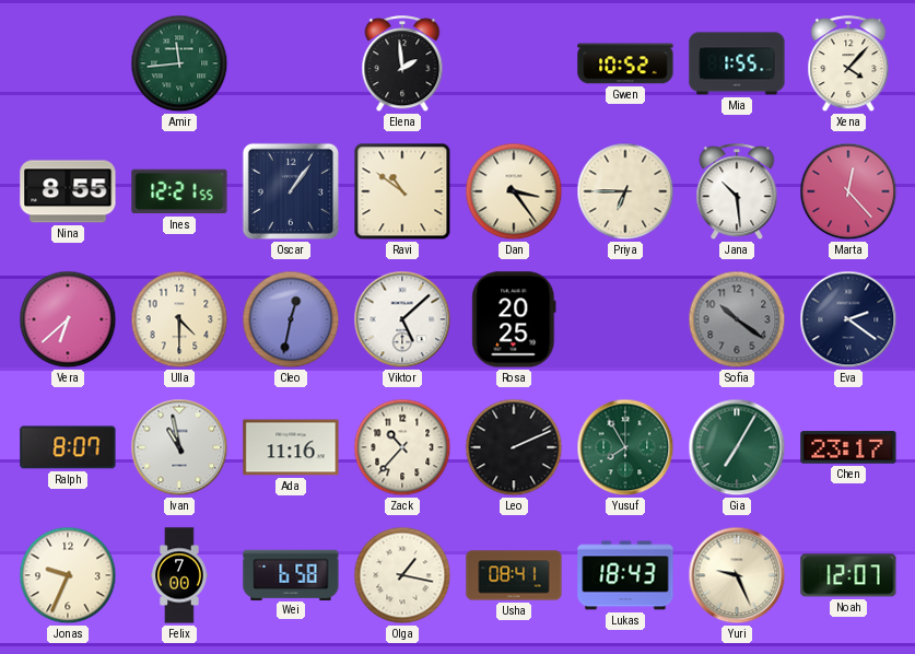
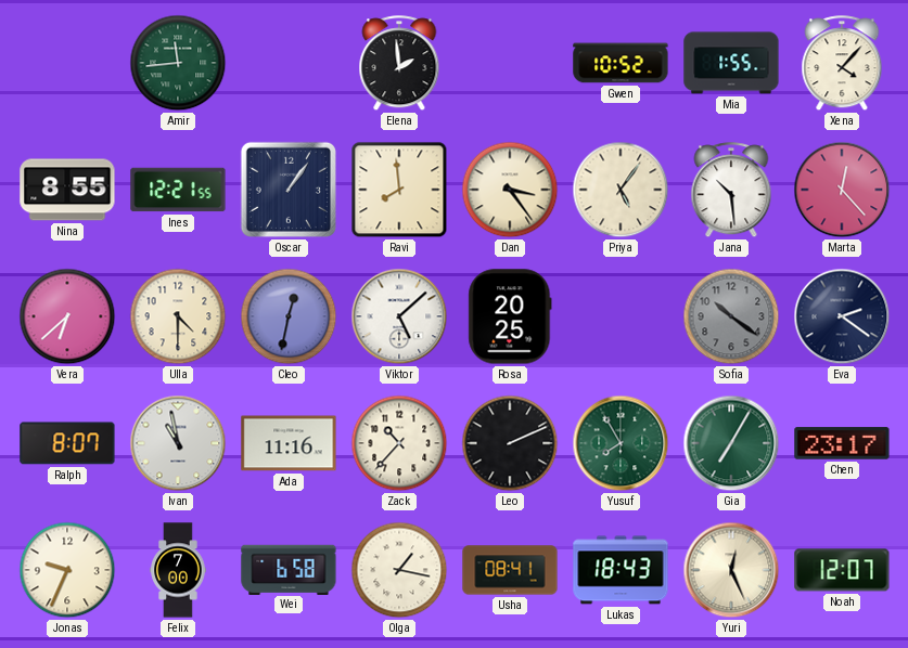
Ravi: 10:51 -> 7:59 (399, 190)
Priya: 6:45 -> 5:06 (621, 190)
Yuri: 9:26 -> 12:26 (731, 570)
